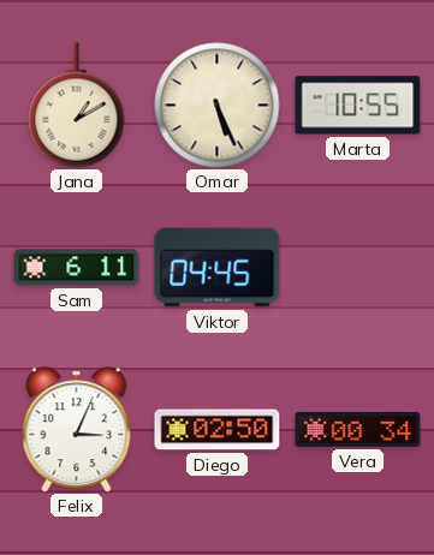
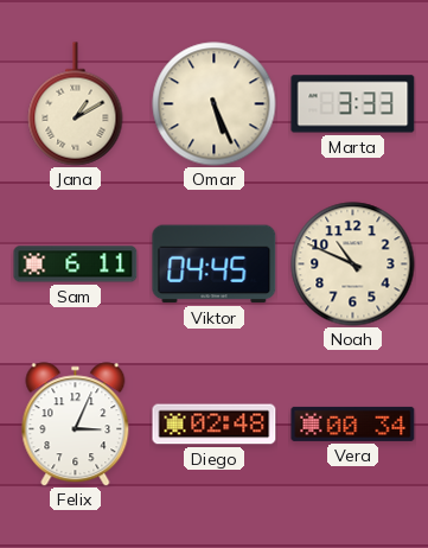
Marta: 10:55 -> 3:33 (353, 104)
Noah: none -> 10:49 (353, 265)
Diego: 02:50 -> 02:48 (215, 425)
